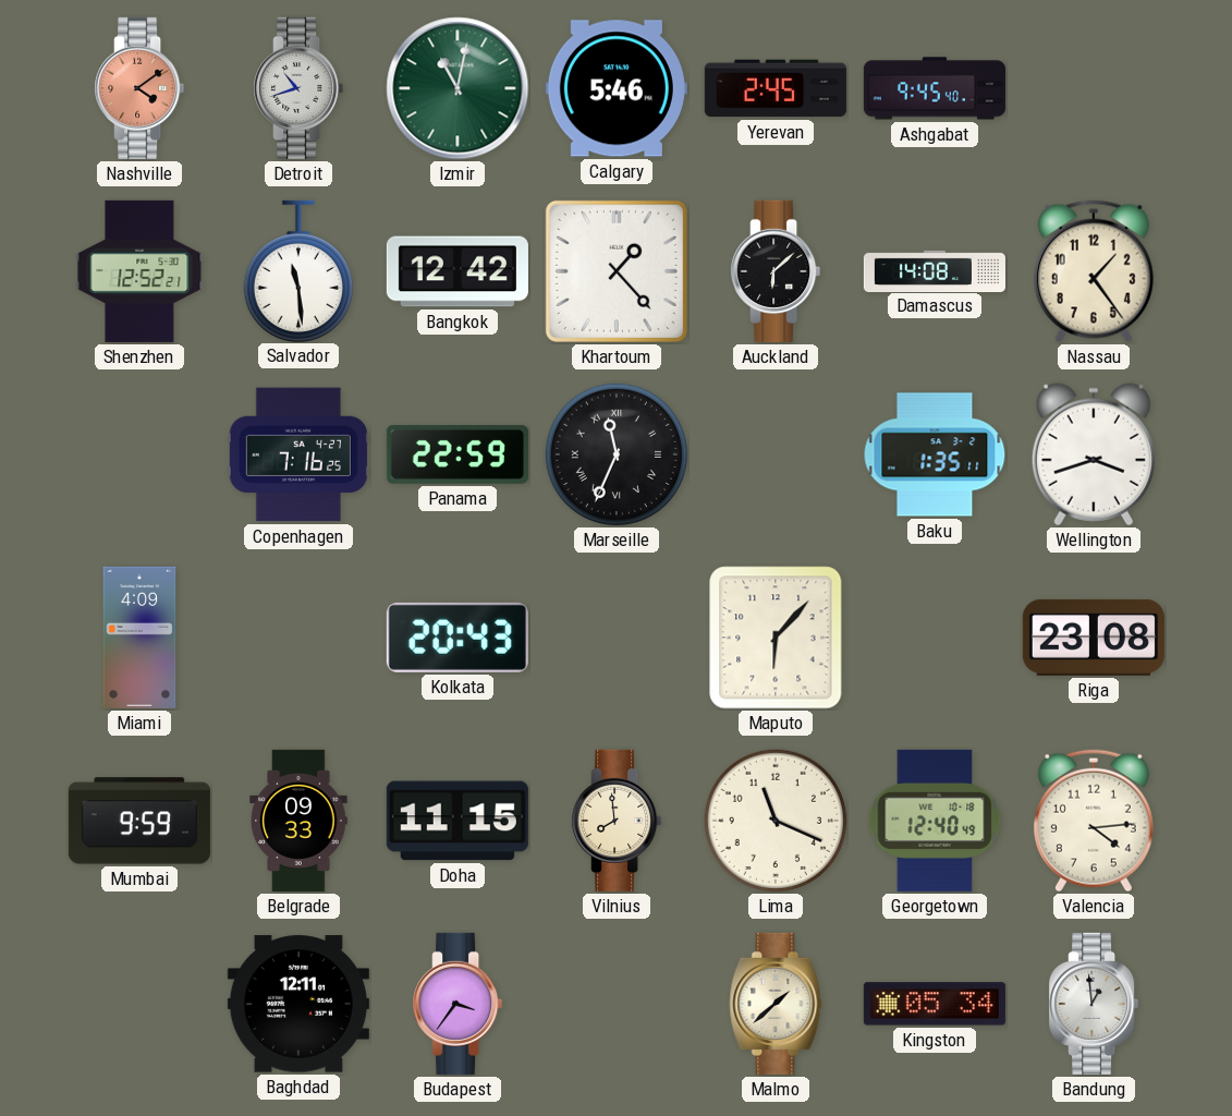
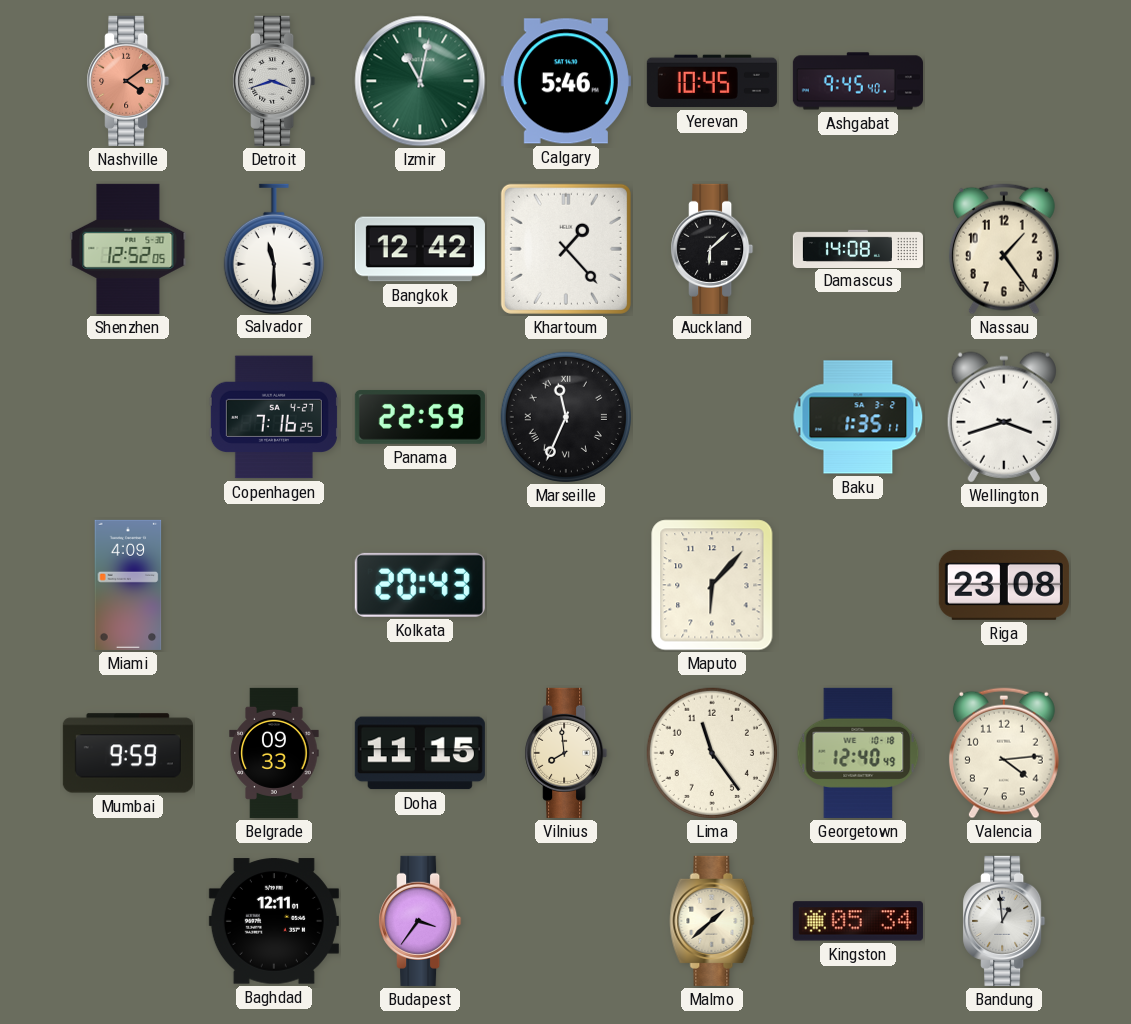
Detroit: 10:42 -> 3:42 (274, 81)
Yerevan: 2:45 -> 10:45 (712, 81)
Shenzhen: 12:52:21 -> 12:52:05 (128, 249)
Salvador: 11:29 -> 11:30 (274, 248)
Lima: 11:19 -> 11:24 (712, 753)
